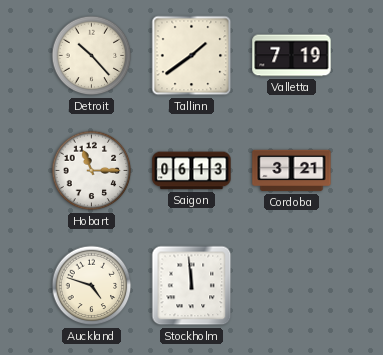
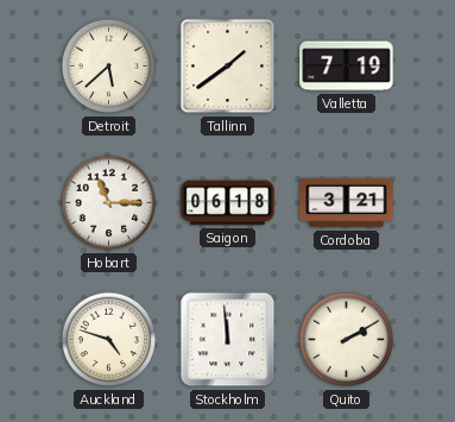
Detroit: 10:23 -> 5:38 (109, 67)
Saigon: 06:13 -> 06:18 (228, 203)
Quito: none -> 2:10 (347, 340)
